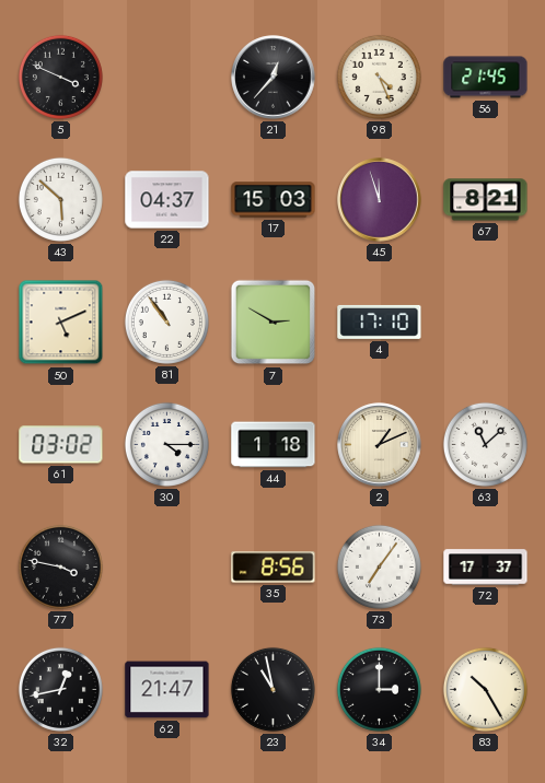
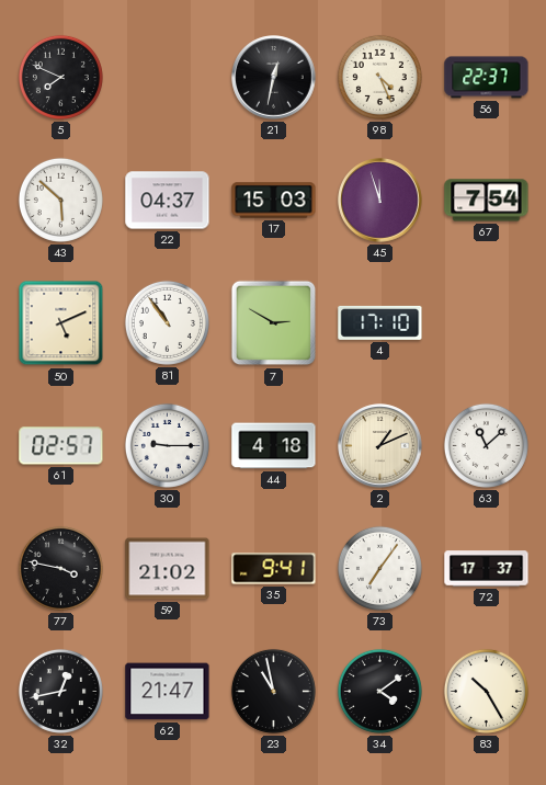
5: 3:49 -> 7:49 (60, 77)
21: 12:37 -> 12:32 (274, 78)
56: 21:45 -> 22:37 (487, 78)
67: 8:21 -> 7:54 (487, 201)
61: 03:02 -> 02:57 (61, 446)
30: 4:15 -> 9:15 (167, 445)
44: 1:18 -> 4:18 (274, 446)
59: none -> 21:02 (168, 569)
35: 8:56 -> 9:41 (274, 569)
34: 3:00 -> 4:09 (379, 691)
